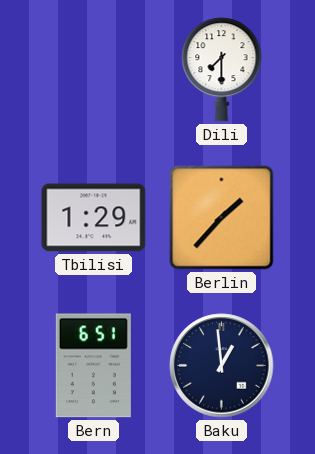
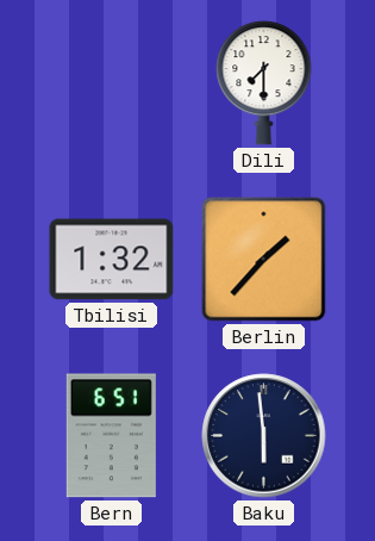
Tbilisi: 1:29 -> 1:32 (112, 260)
Baku: 12:59 -> 5:59 (264, 436)
